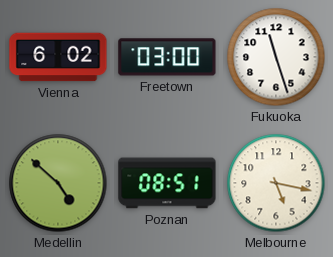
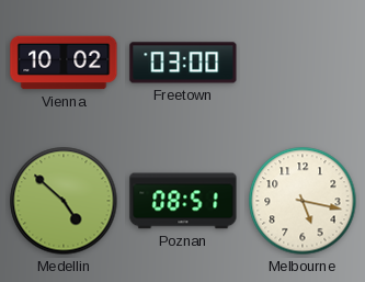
Vienna: 6:02 -> 10:02 (64, 63)
Fukuoka: 11:27 -> none (276, 57)
